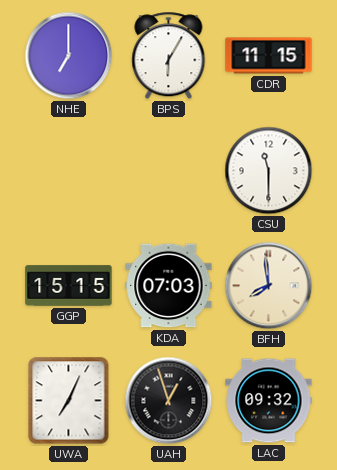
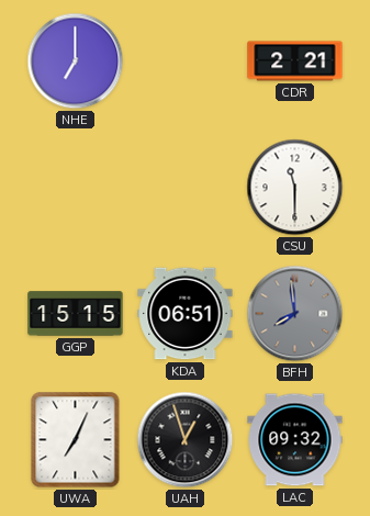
BPS: 6:05 -> none (169, 56)
CDR: 11:15 -> 2:21 (295, 61)
KDA: 07:03 -> 06:51 (186, 314)
BFH dial: cream -> grey (295, 314)
